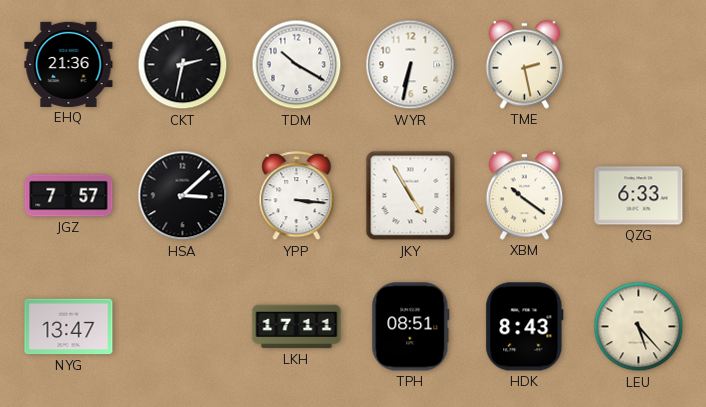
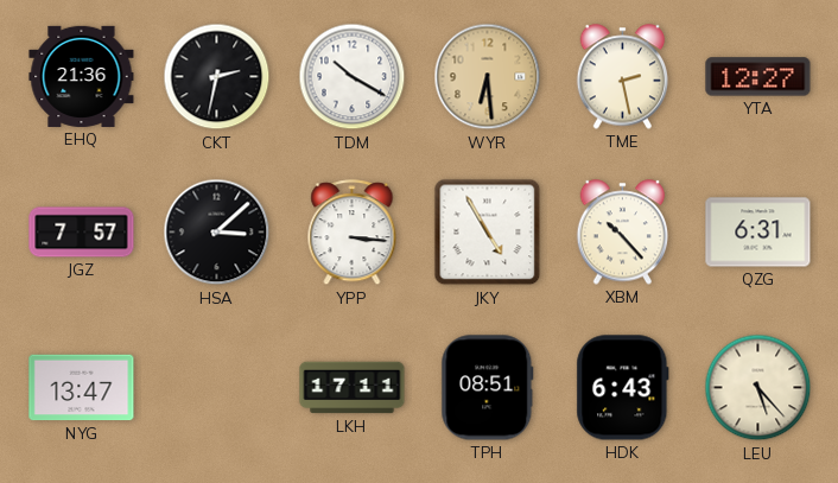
WYR: 6:32 -> 6:29 (488, 77)
WYR dial: white -> champagne (488, 77)
YTA: none -> 12:27 (758, 77)
XBM: 10:21 -> 10:23 (623, 233)
QZG: 6:33 -> 6:31 (758, 233)
HDK: 8:43 -> 6:43 (623, 388)
